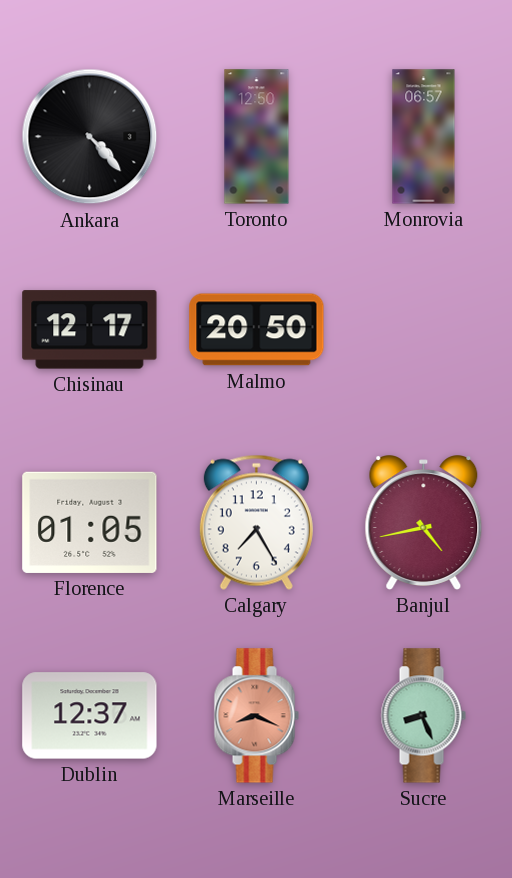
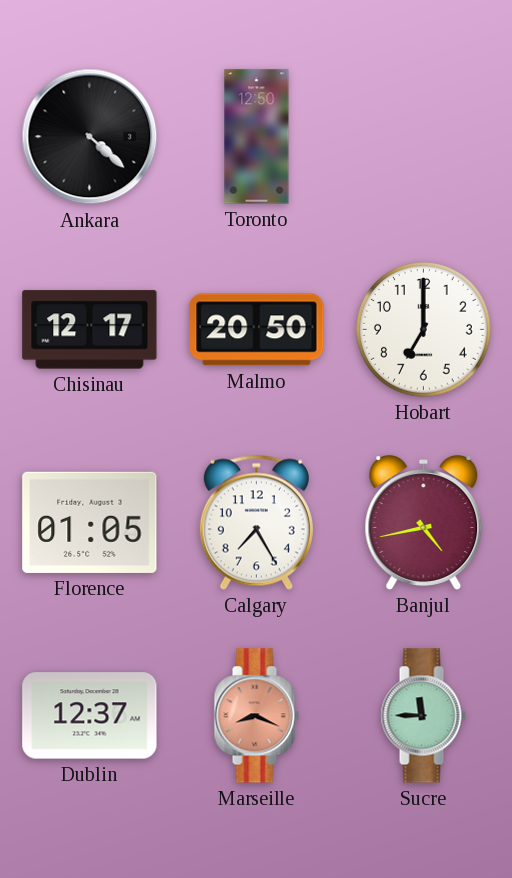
Ankara: 4:23 -> 4:22 (90, 137)
Monrovia: 06:57 -> none (424, 137)
Hobart: none -> 7:00 (424, 330)
Sucre: 8:26 -> 11:45 (423, 716)
